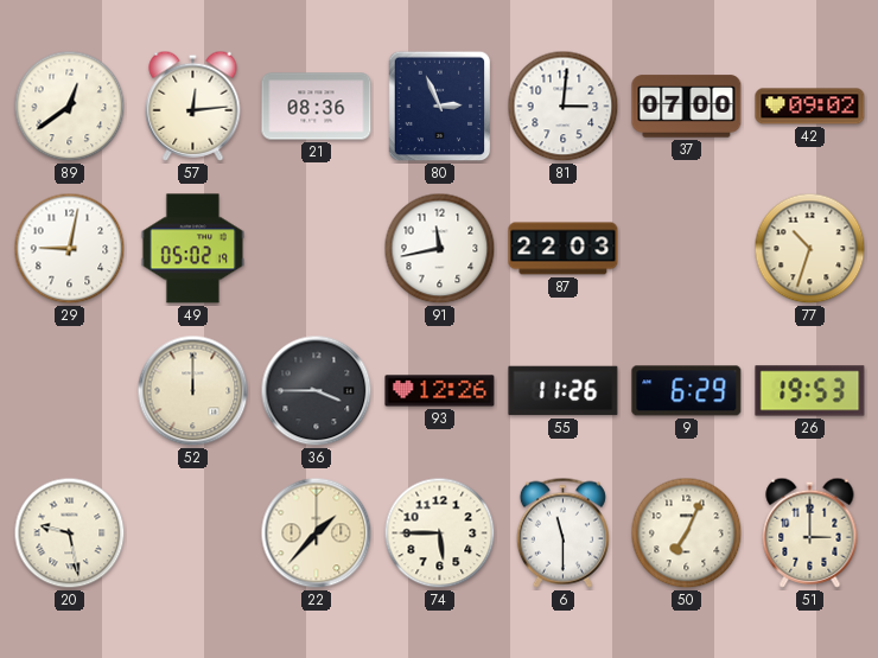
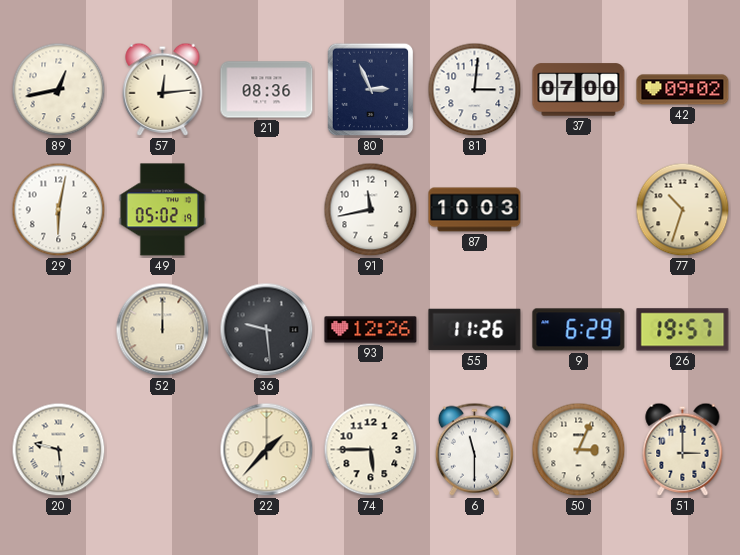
89: 12:39 -> 12:43 (59, 90)
29: 9:02 -> 6:02 (59, 210)
87: 22:03 -> 10:03 (475, 210)
36: 3:45 -> 9:29 (267, 330)
26: 19:53 -> 19:57 (683, 330)
20: 9:28 -> 9:29 (59, 450)
50: 7:04 -> 3:04 (579, 450)
